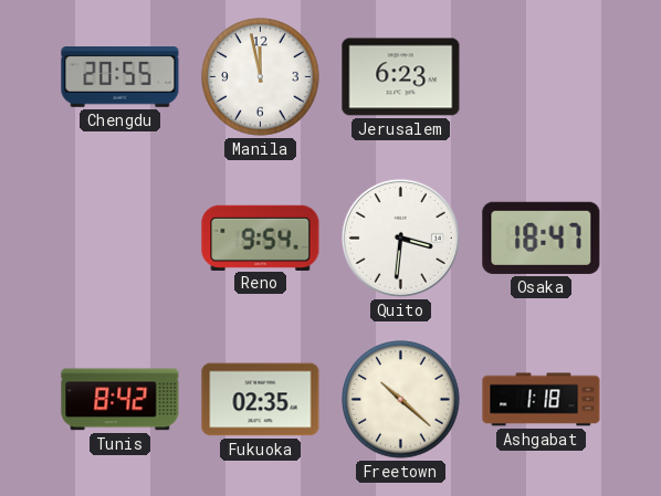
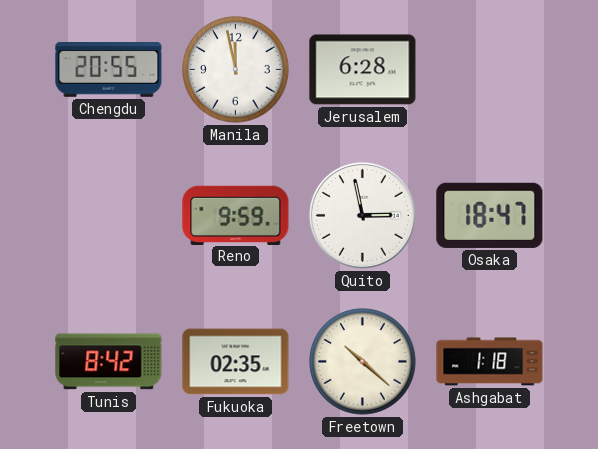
Jerusalem: 6:23 -> 6:28 (363, 70)
Reno: 9:54 -> 9:59 (236, 215)
Quito: 3:31 -> 2:58 (362, 215)
